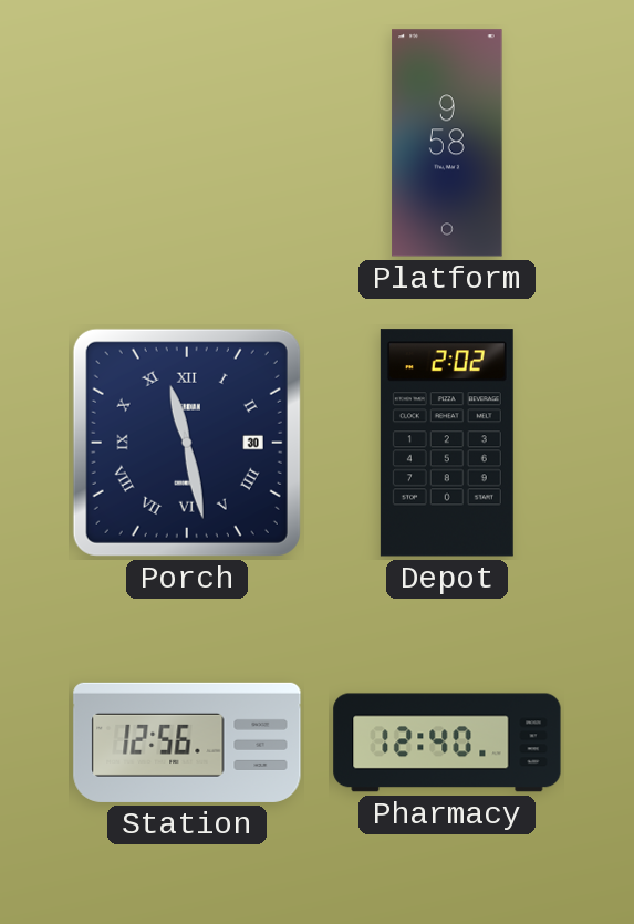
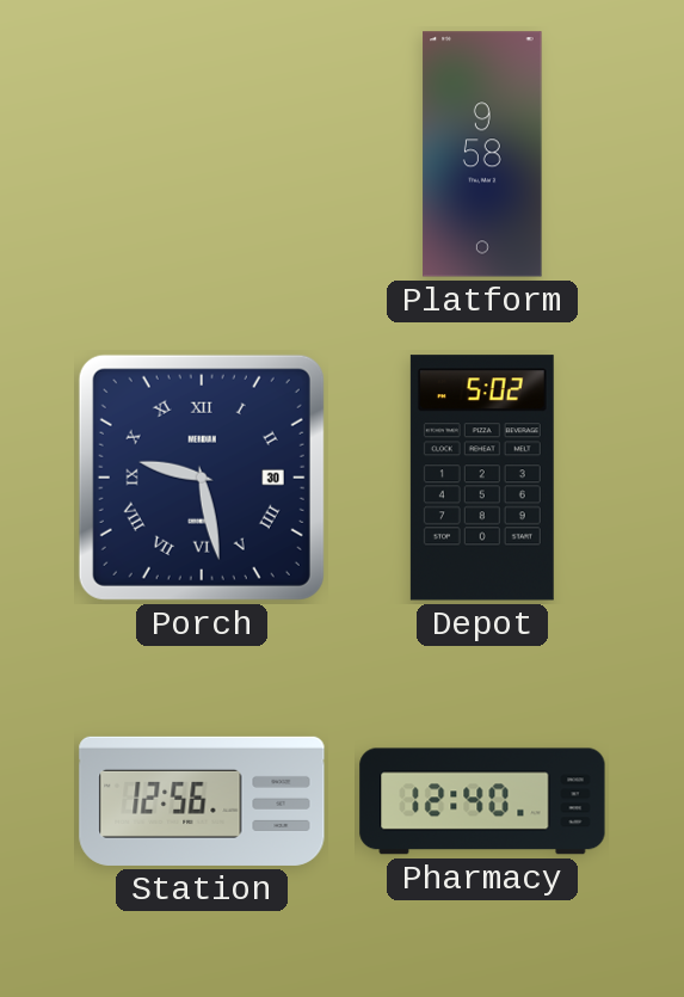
Porch: 11:28 -> 9:28 (202, 478)
Depot: 2:02 -> 5:02 (482, 478)
